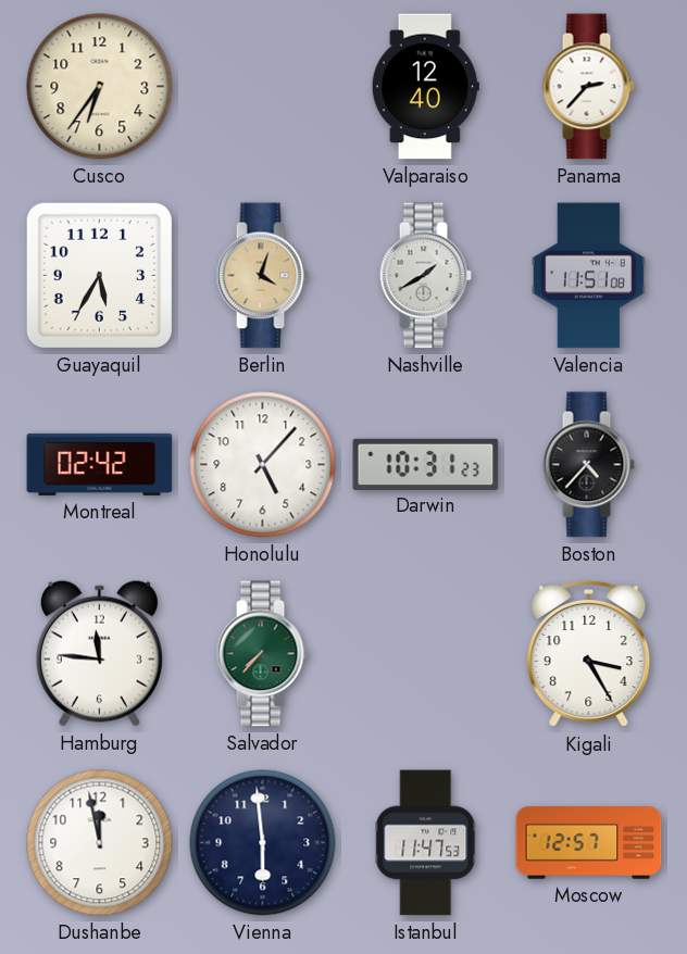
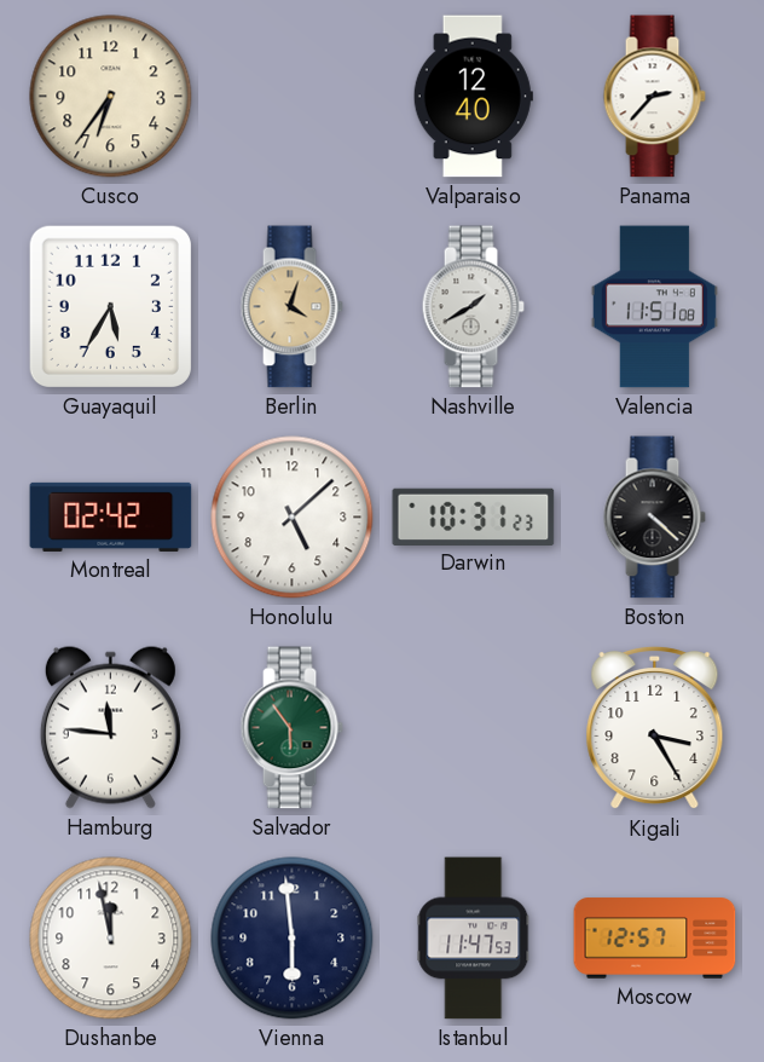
Honolulu: 5:07 -> 5:08 (293, 518)
Boston: 4:37 -> 4:22 (654, 518)
Salvador: 7:37 -> 5:54 (291, 728)
